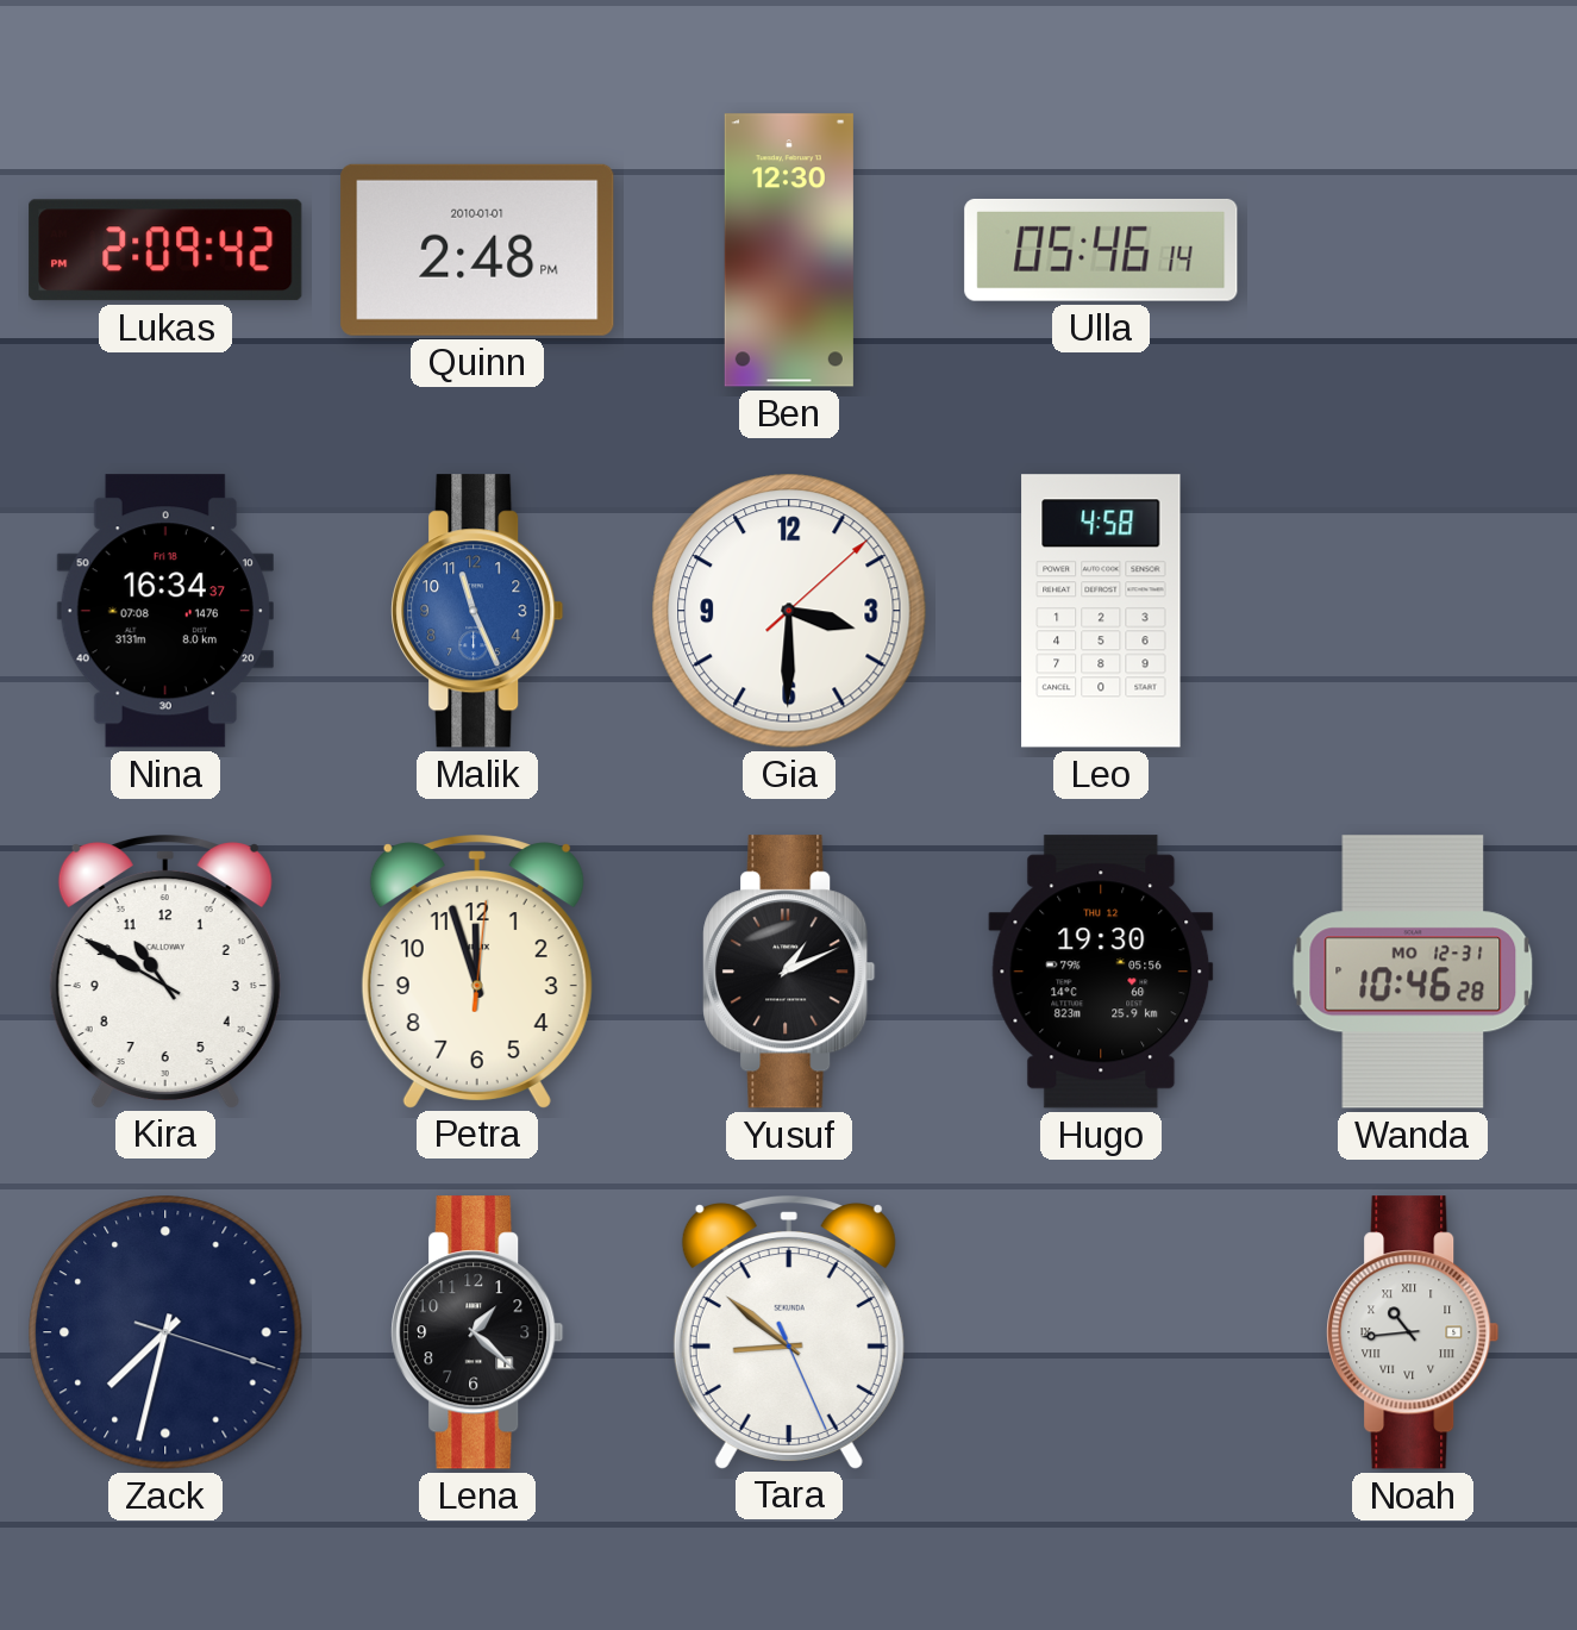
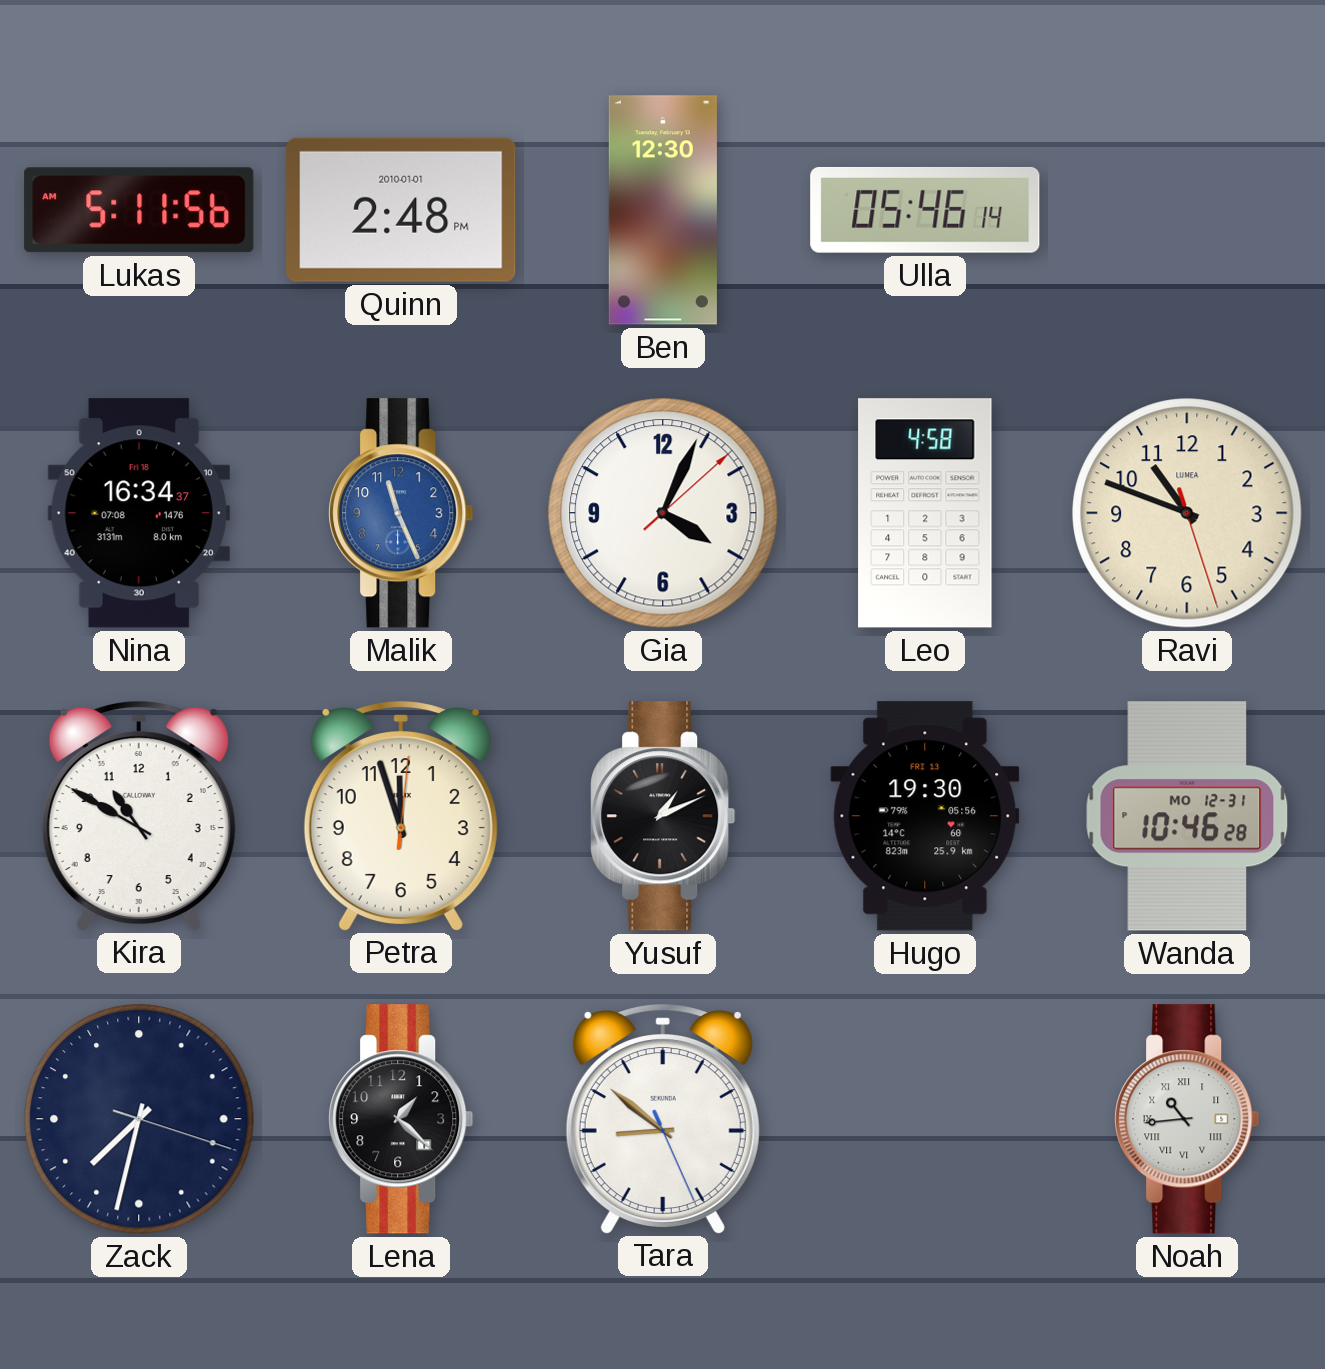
Lukas: 2:09 -> 5:11 (139, 210)
Gia: 3:30 -> 4:04 (663, 513)
Ravi: none -> 10:48 (1187, 513)
Hugo date: THU 12 -> FRI 13 (925, 816)
